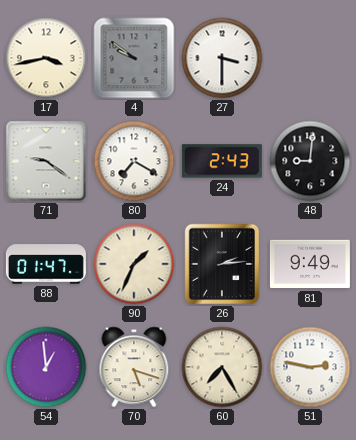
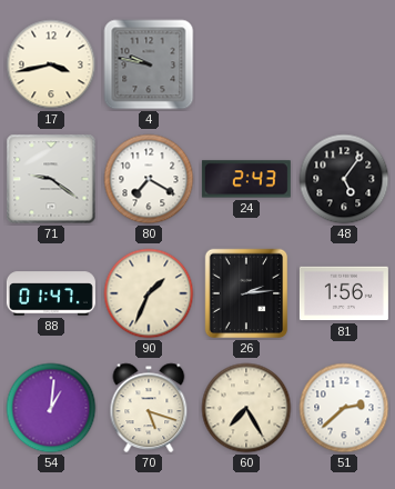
4: 9:51 -> 9:47 (149, 64)
27: 3:30 -> none (222, 58)
48: 9:01 -> 5:06 (344, 179)
81: 9:49 -> 1:56 (344, 293)
54: 12:59 -> 1:01 (51, 408)
51: 2:47 -> 2:38 (344, 408)
